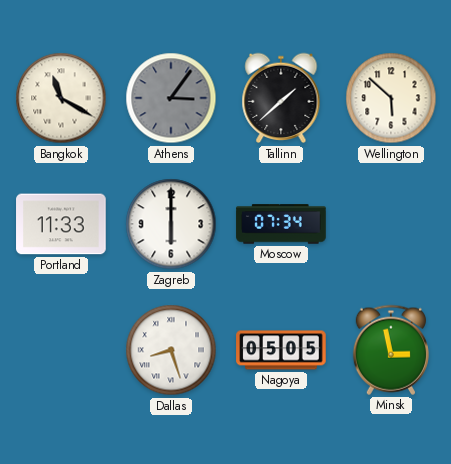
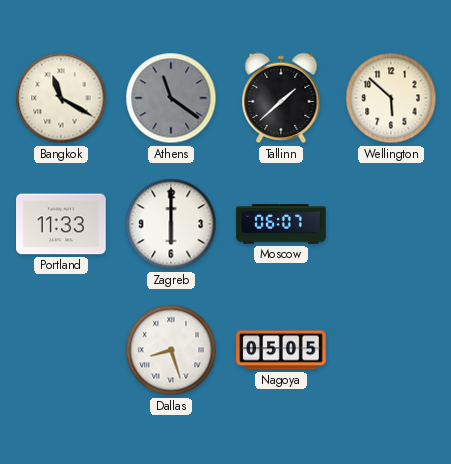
Athens: 3:06 -> 11:21 (171, 98)
Moscow: 07:34 -> 06:07 (281, 224)
Minsk: 2:58 -> none (391, 350)
